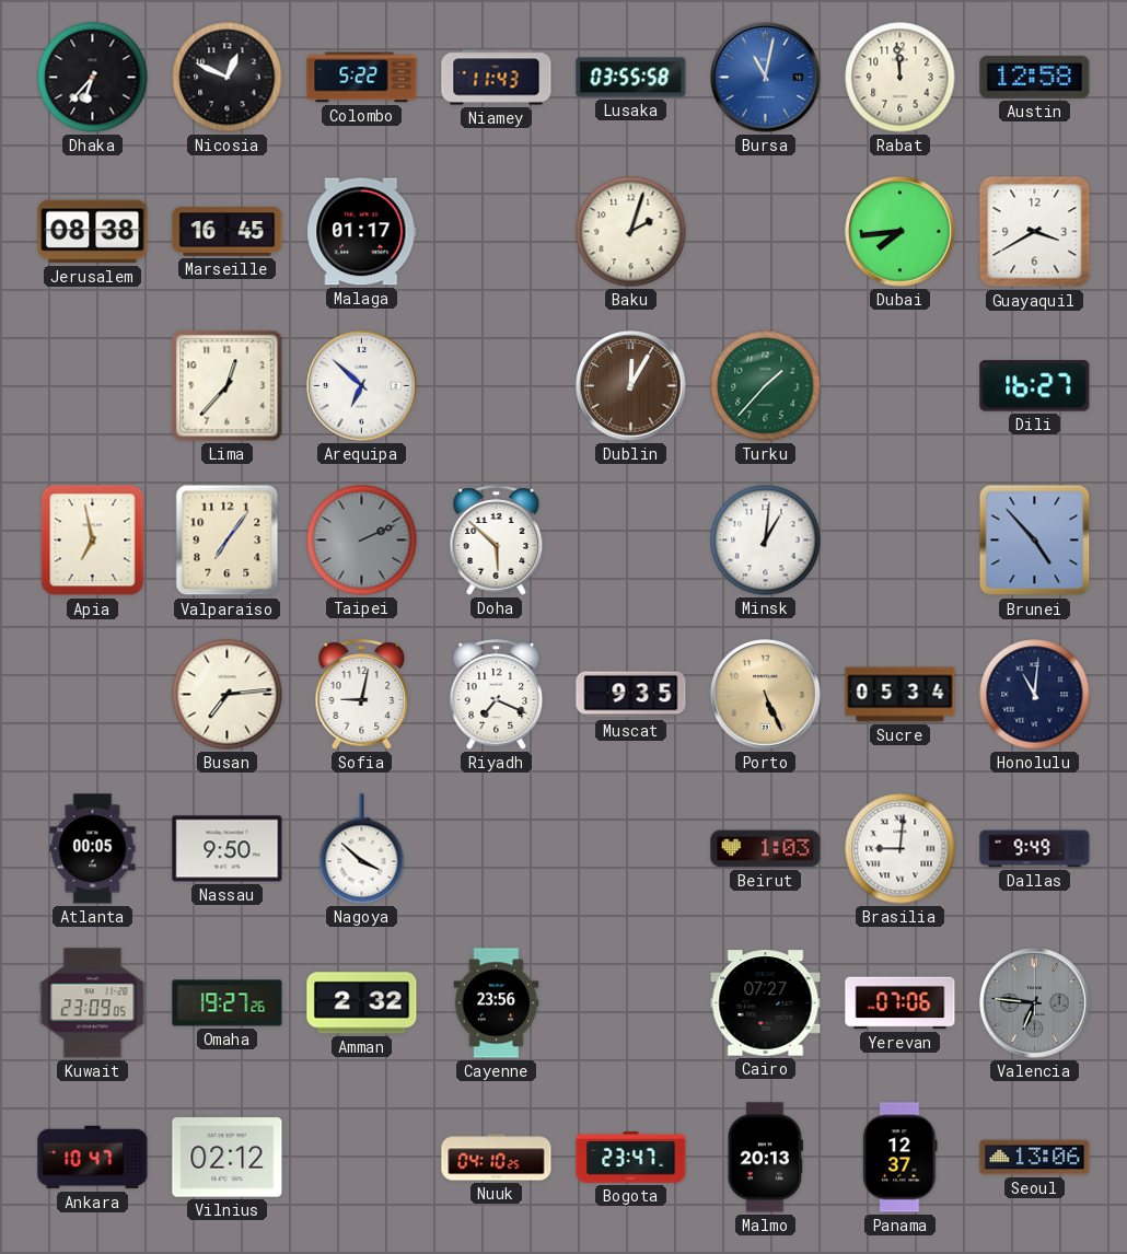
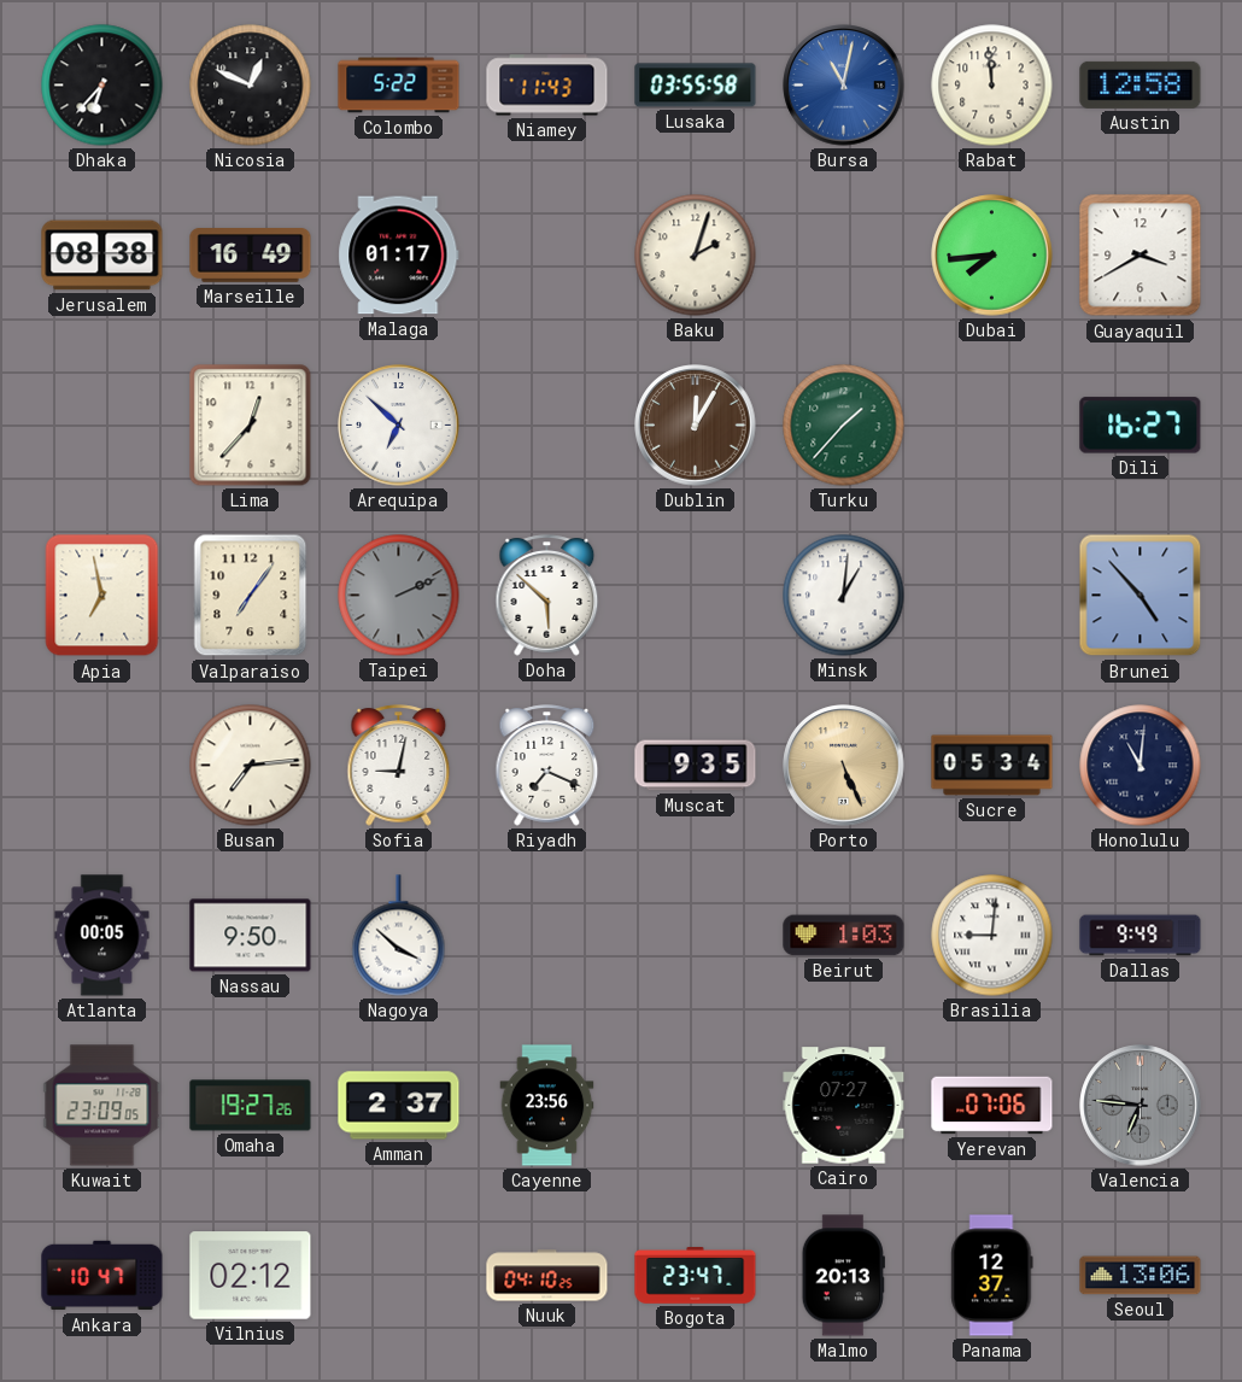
Marseille: 16:45 -> 16:49 (251, 256)
Amman: 2:32 -> 2:37 (399, 1106)
